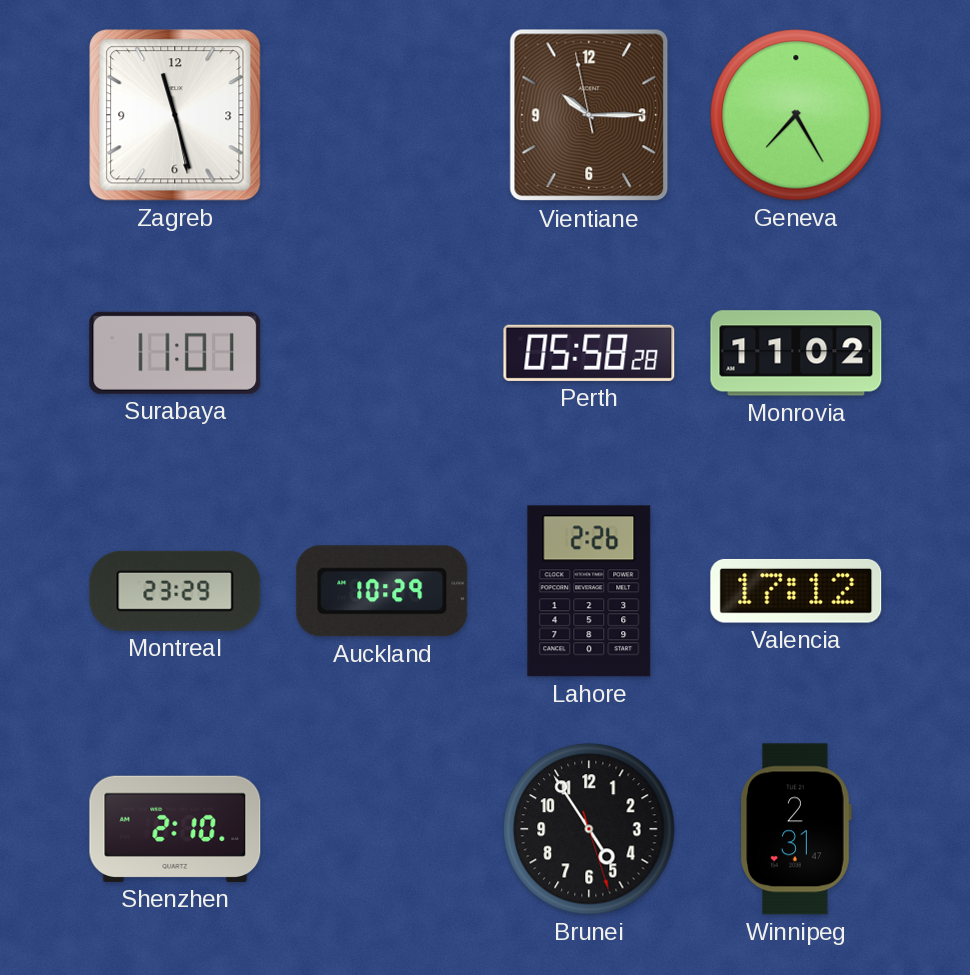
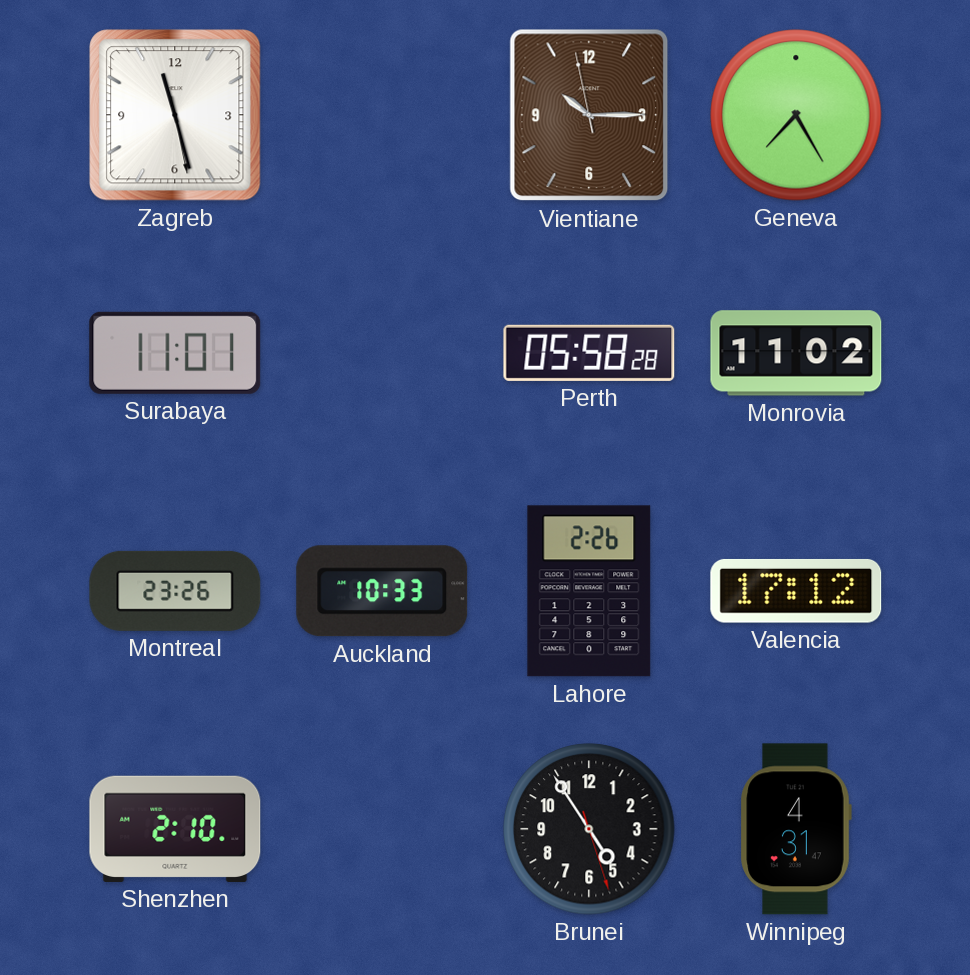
Montreal: 23:29 -> 23:26 (175, 591)
Auckland: 10:29 -> 10:33 (382, 591)
Winnipeg: 2:31 -> 4:31 (796, 829)
